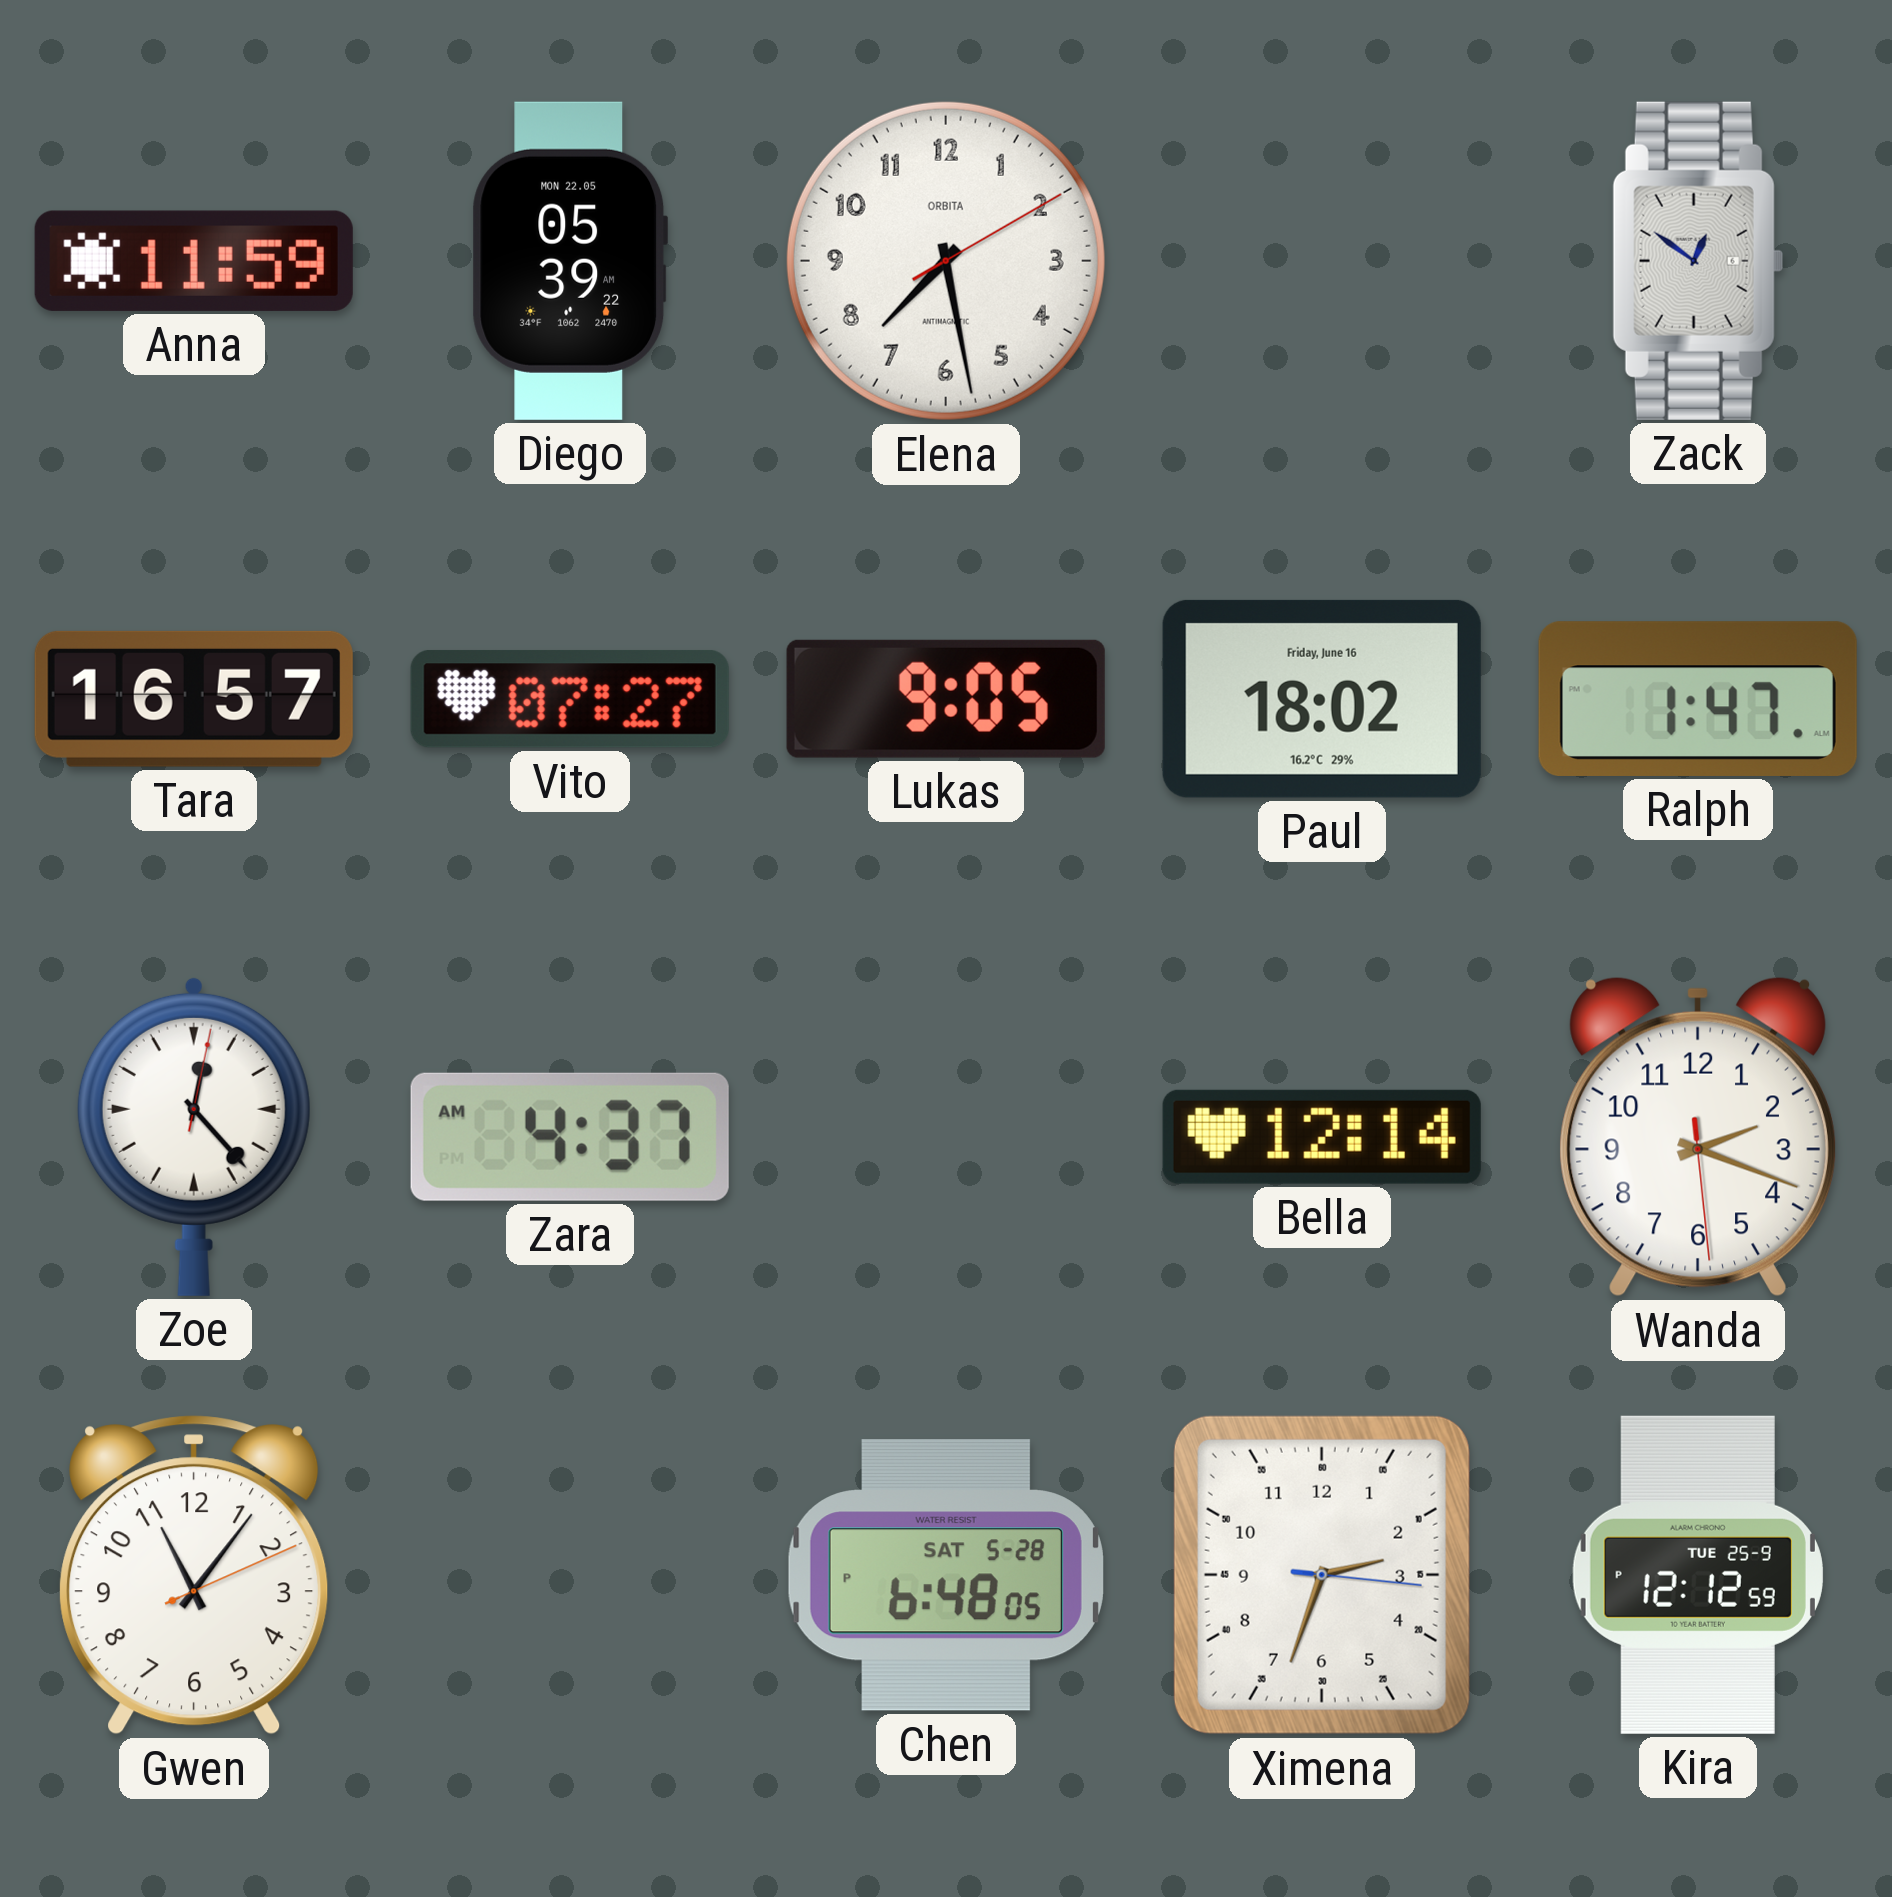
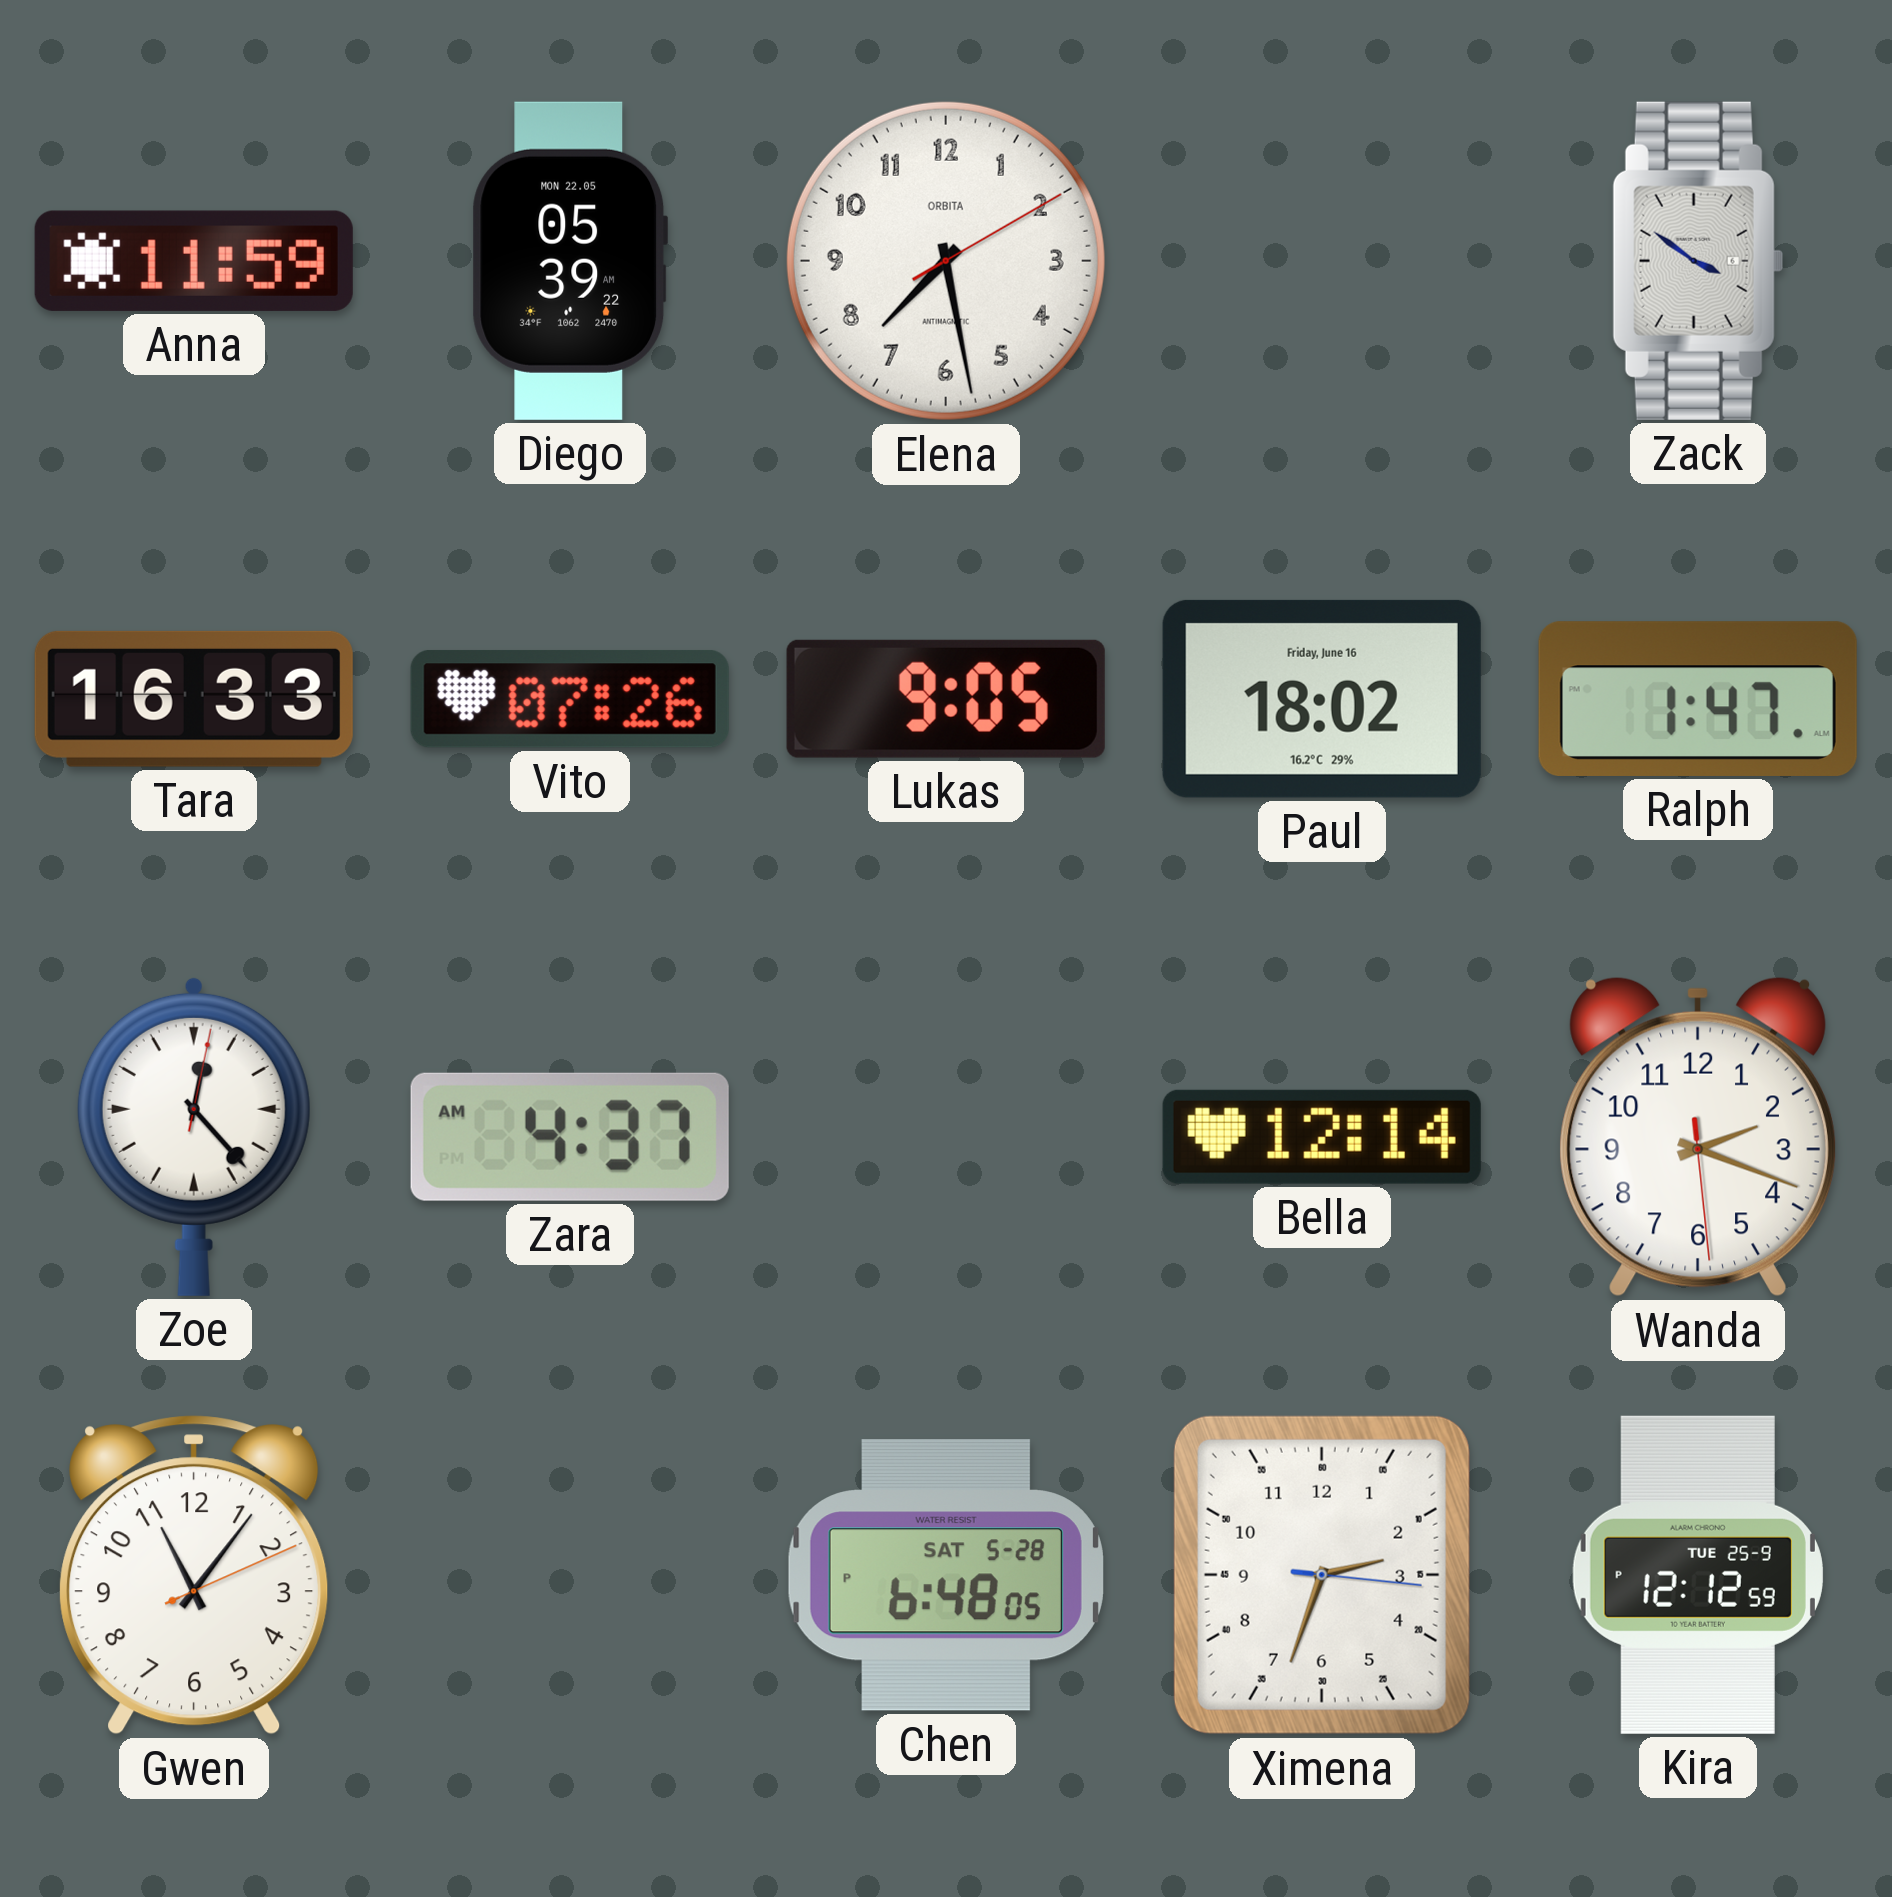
Zack: 12:51 -> 3:51 (1698, 261)
Tara: 16:57 -> 16:33 (194, 699)
Vito: 07:27 -> 07:26 (570, 699)
